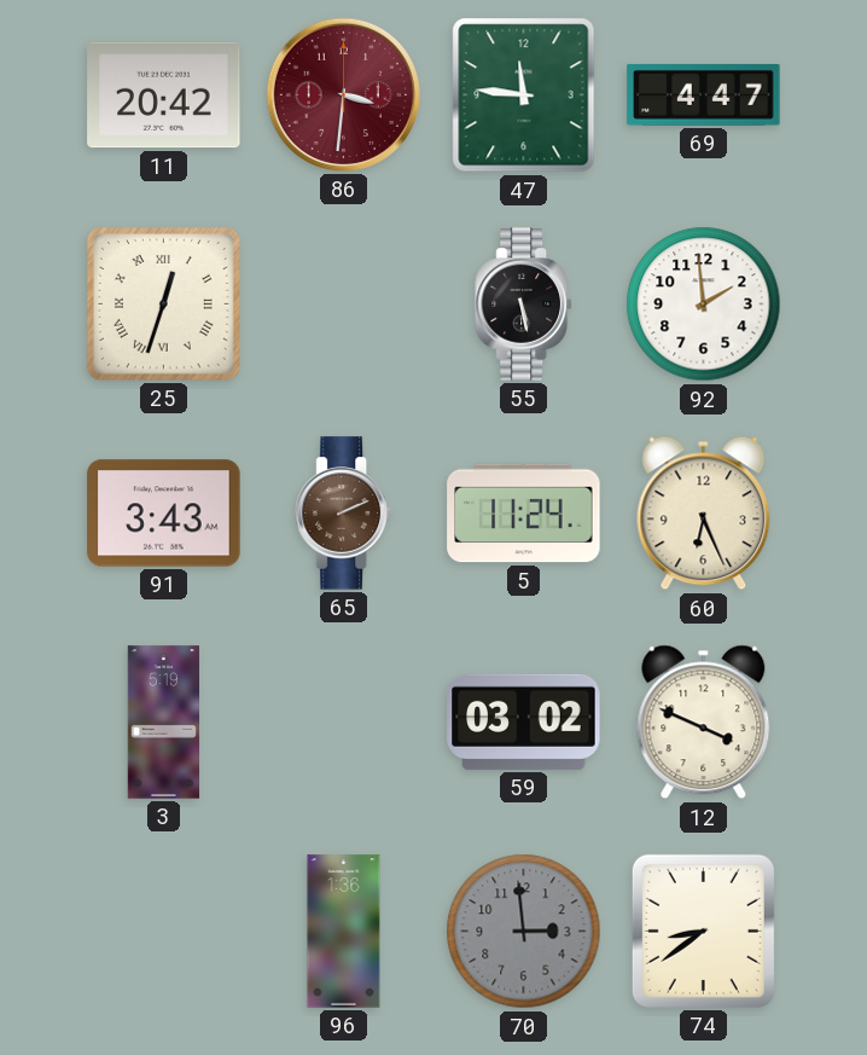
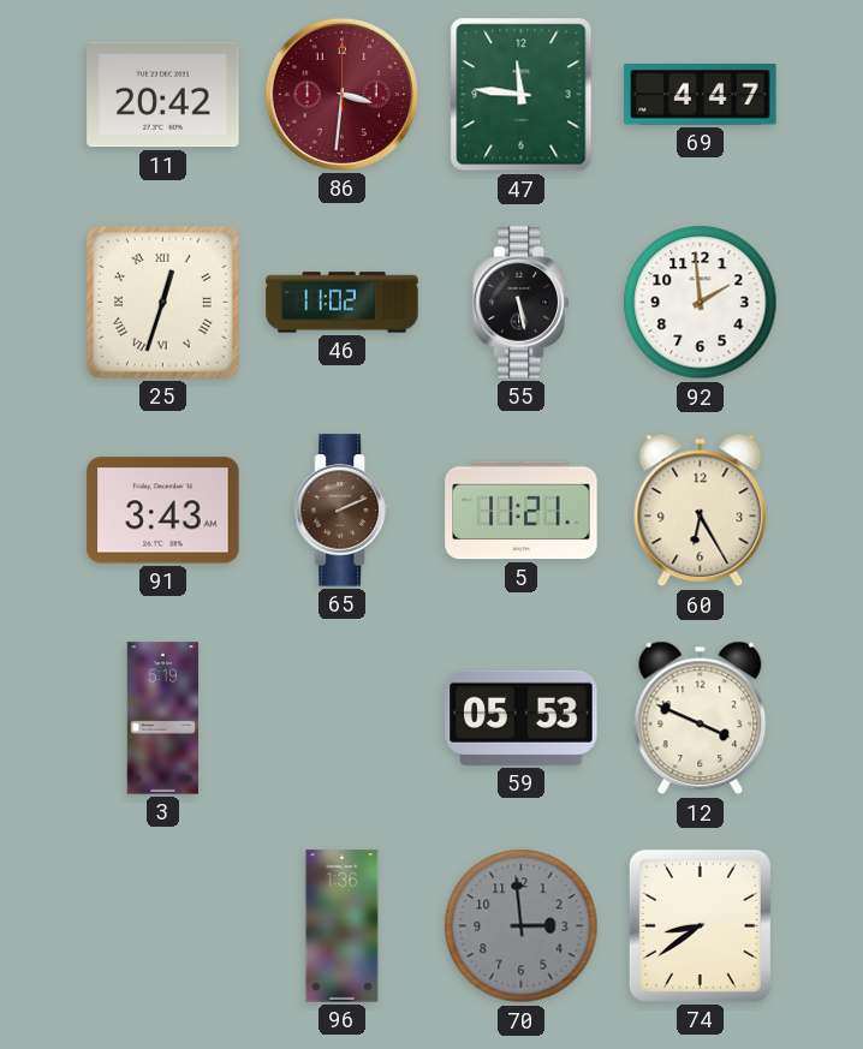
46: none -> 11:02 (343, 303)
5: 11:24 -> 11:21 (522, 511)
60: 6:26 -> 6:25 (701, 511)
59: 03:02 -> 05:53 (522, 717)
